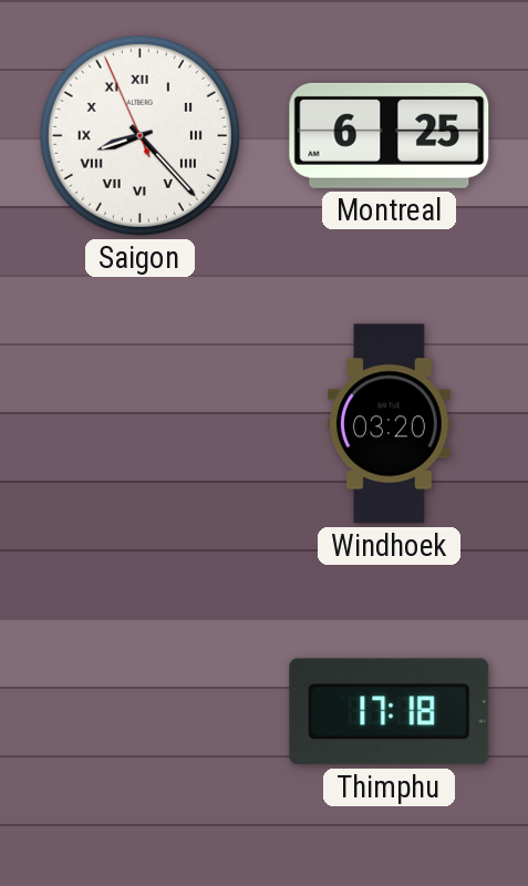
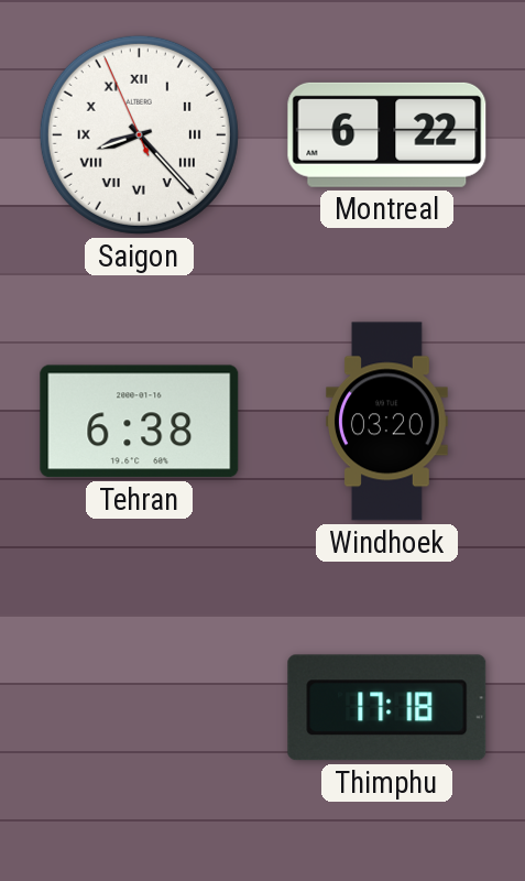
Montreal: 6:25 -> 6:22 (387, 134)
Tehran: none -> 6:38 (140, 422)
